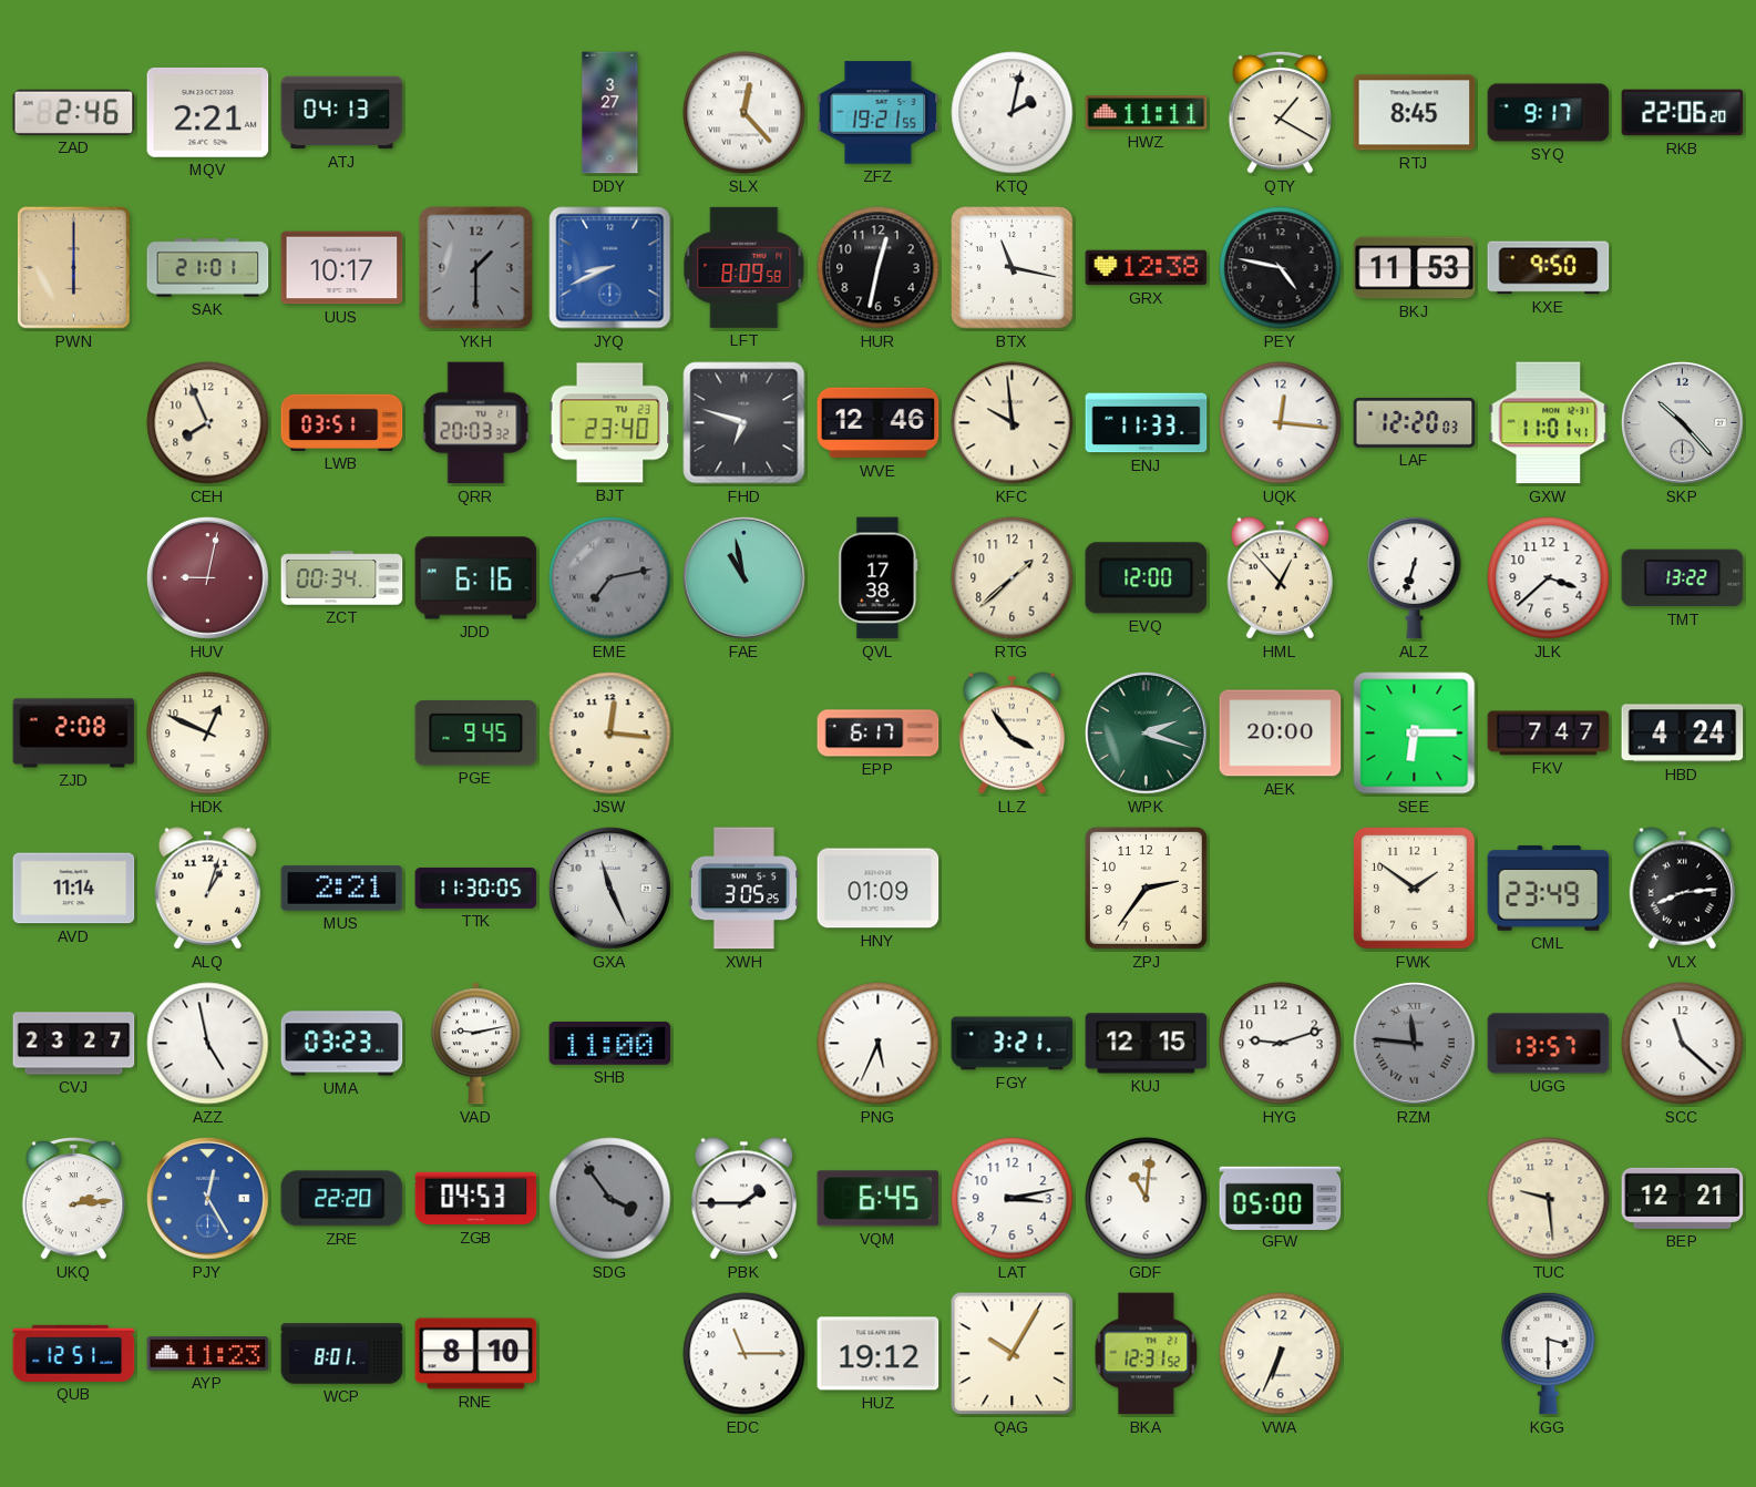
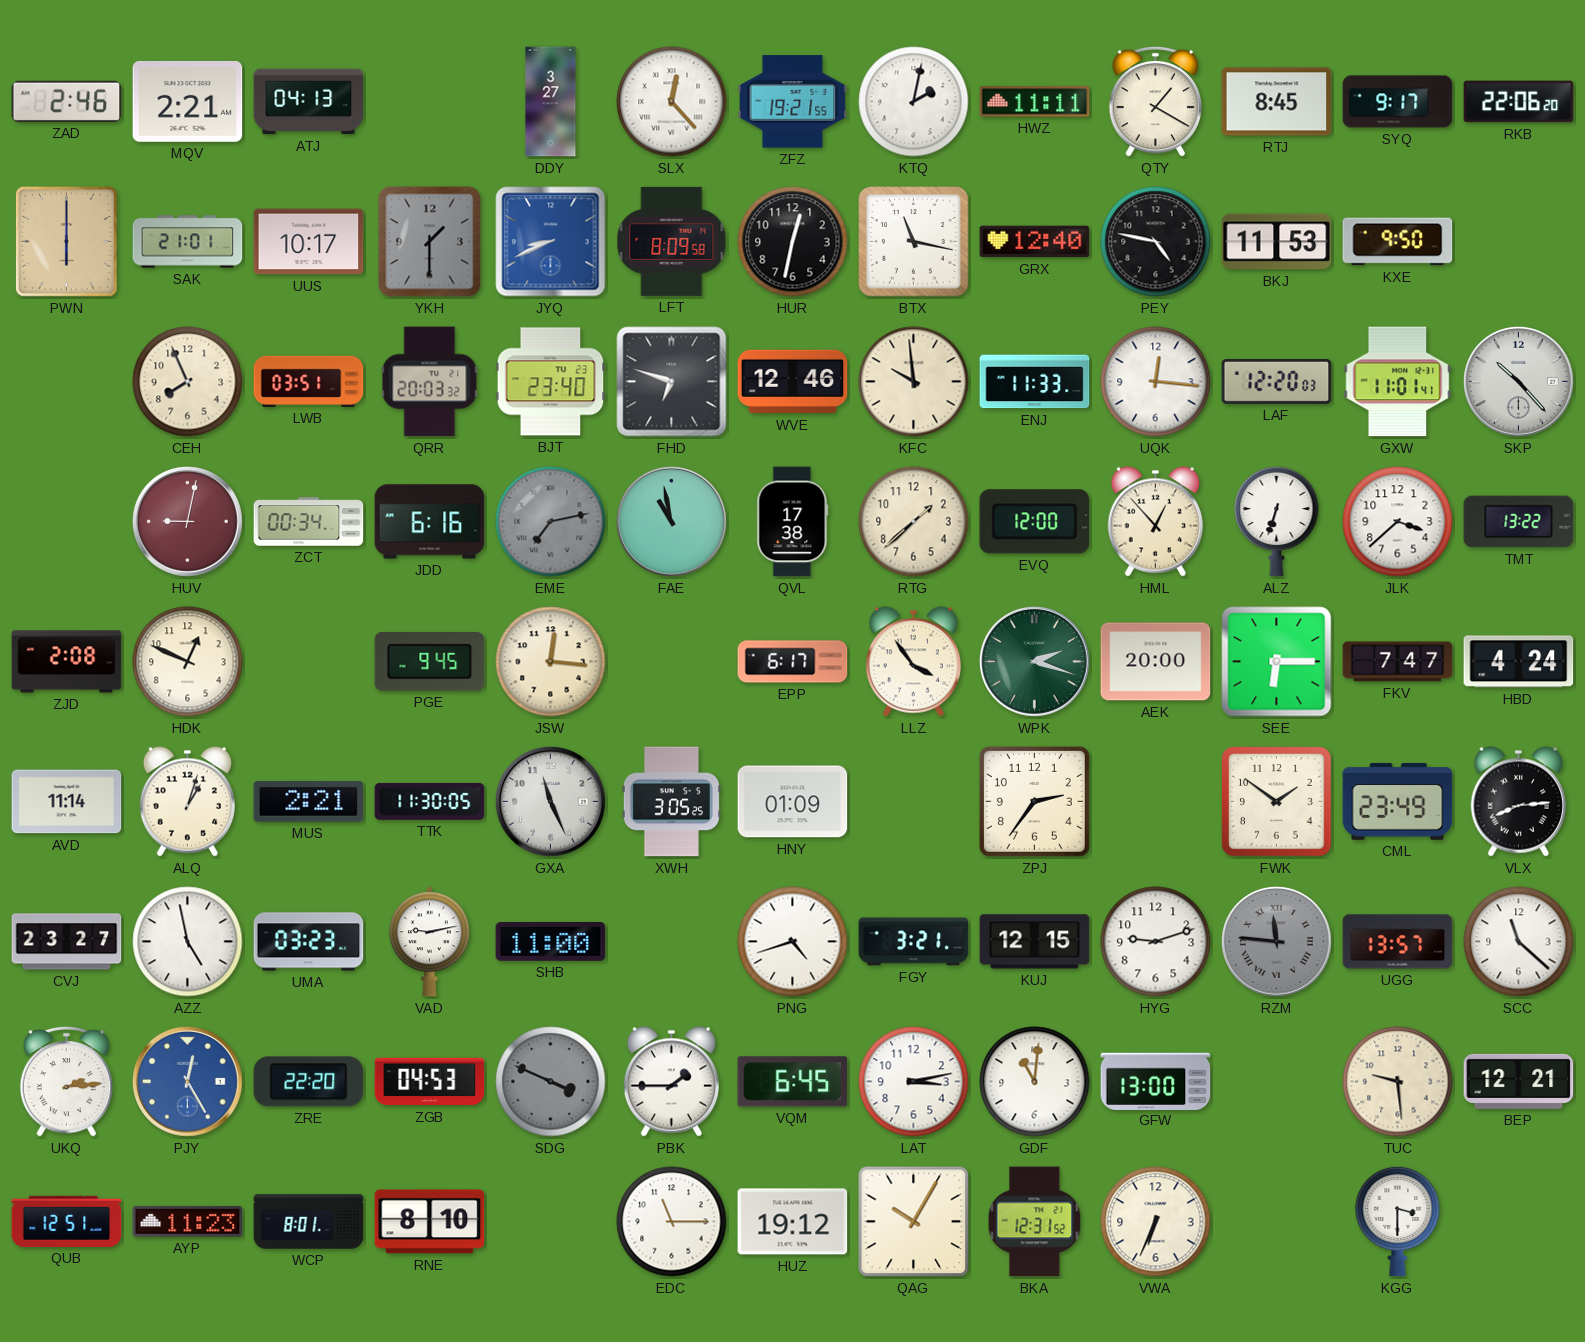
GRX: 12:38 -> 12:40 (1035, 242)
PNG: 5:34 -> 4:42 (793, 942)
SDG: 3:54 -> 3:49 (551, 1082)
GFW: 05:00 -> 13:00 (1156, 1081)
